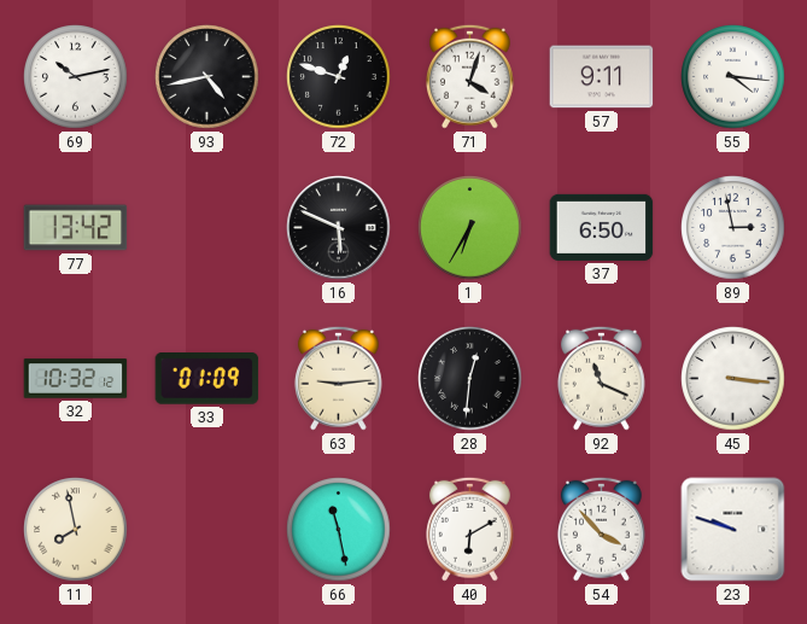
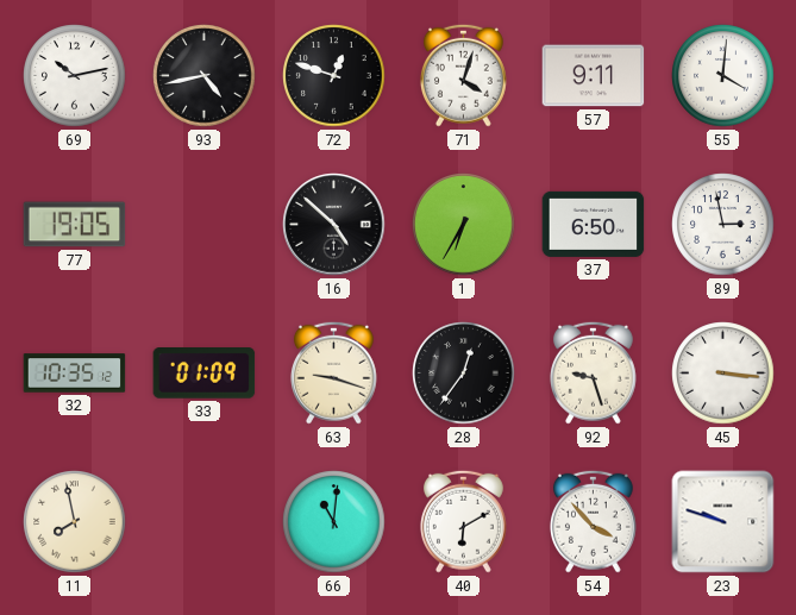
55: 4:16 -> 4:01 (723, 76)
77: 13:42 -> 19:05 (75, 225)
16: 5:49 -> 4:52 (334, 225)
32: 10:32 -> 10:35 (75, 374)
63: 9:14 -> 9:18 (333, 372)
28: 12:31 -> 12:36 (464, 374)
92: 11:19 -> 9:27 (593, 372)
66: 11:28 -> 11:01 (334, 522)
